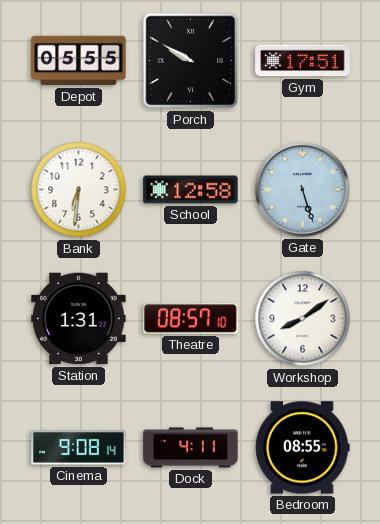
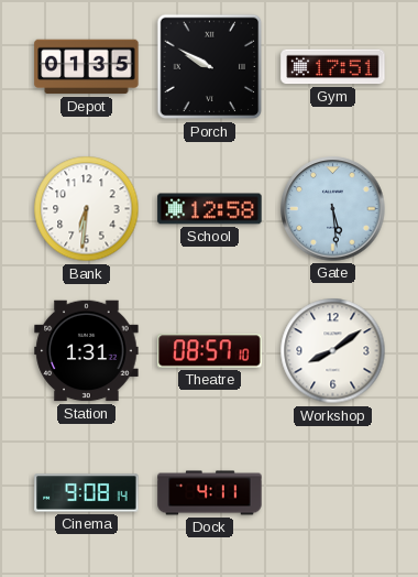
Depot: 05:55 -> 01:35 (87, 67)
Gate: 5:27 -> 5:29 (333, 209)
Bedroom: 08:55 -> none (303, 448)
